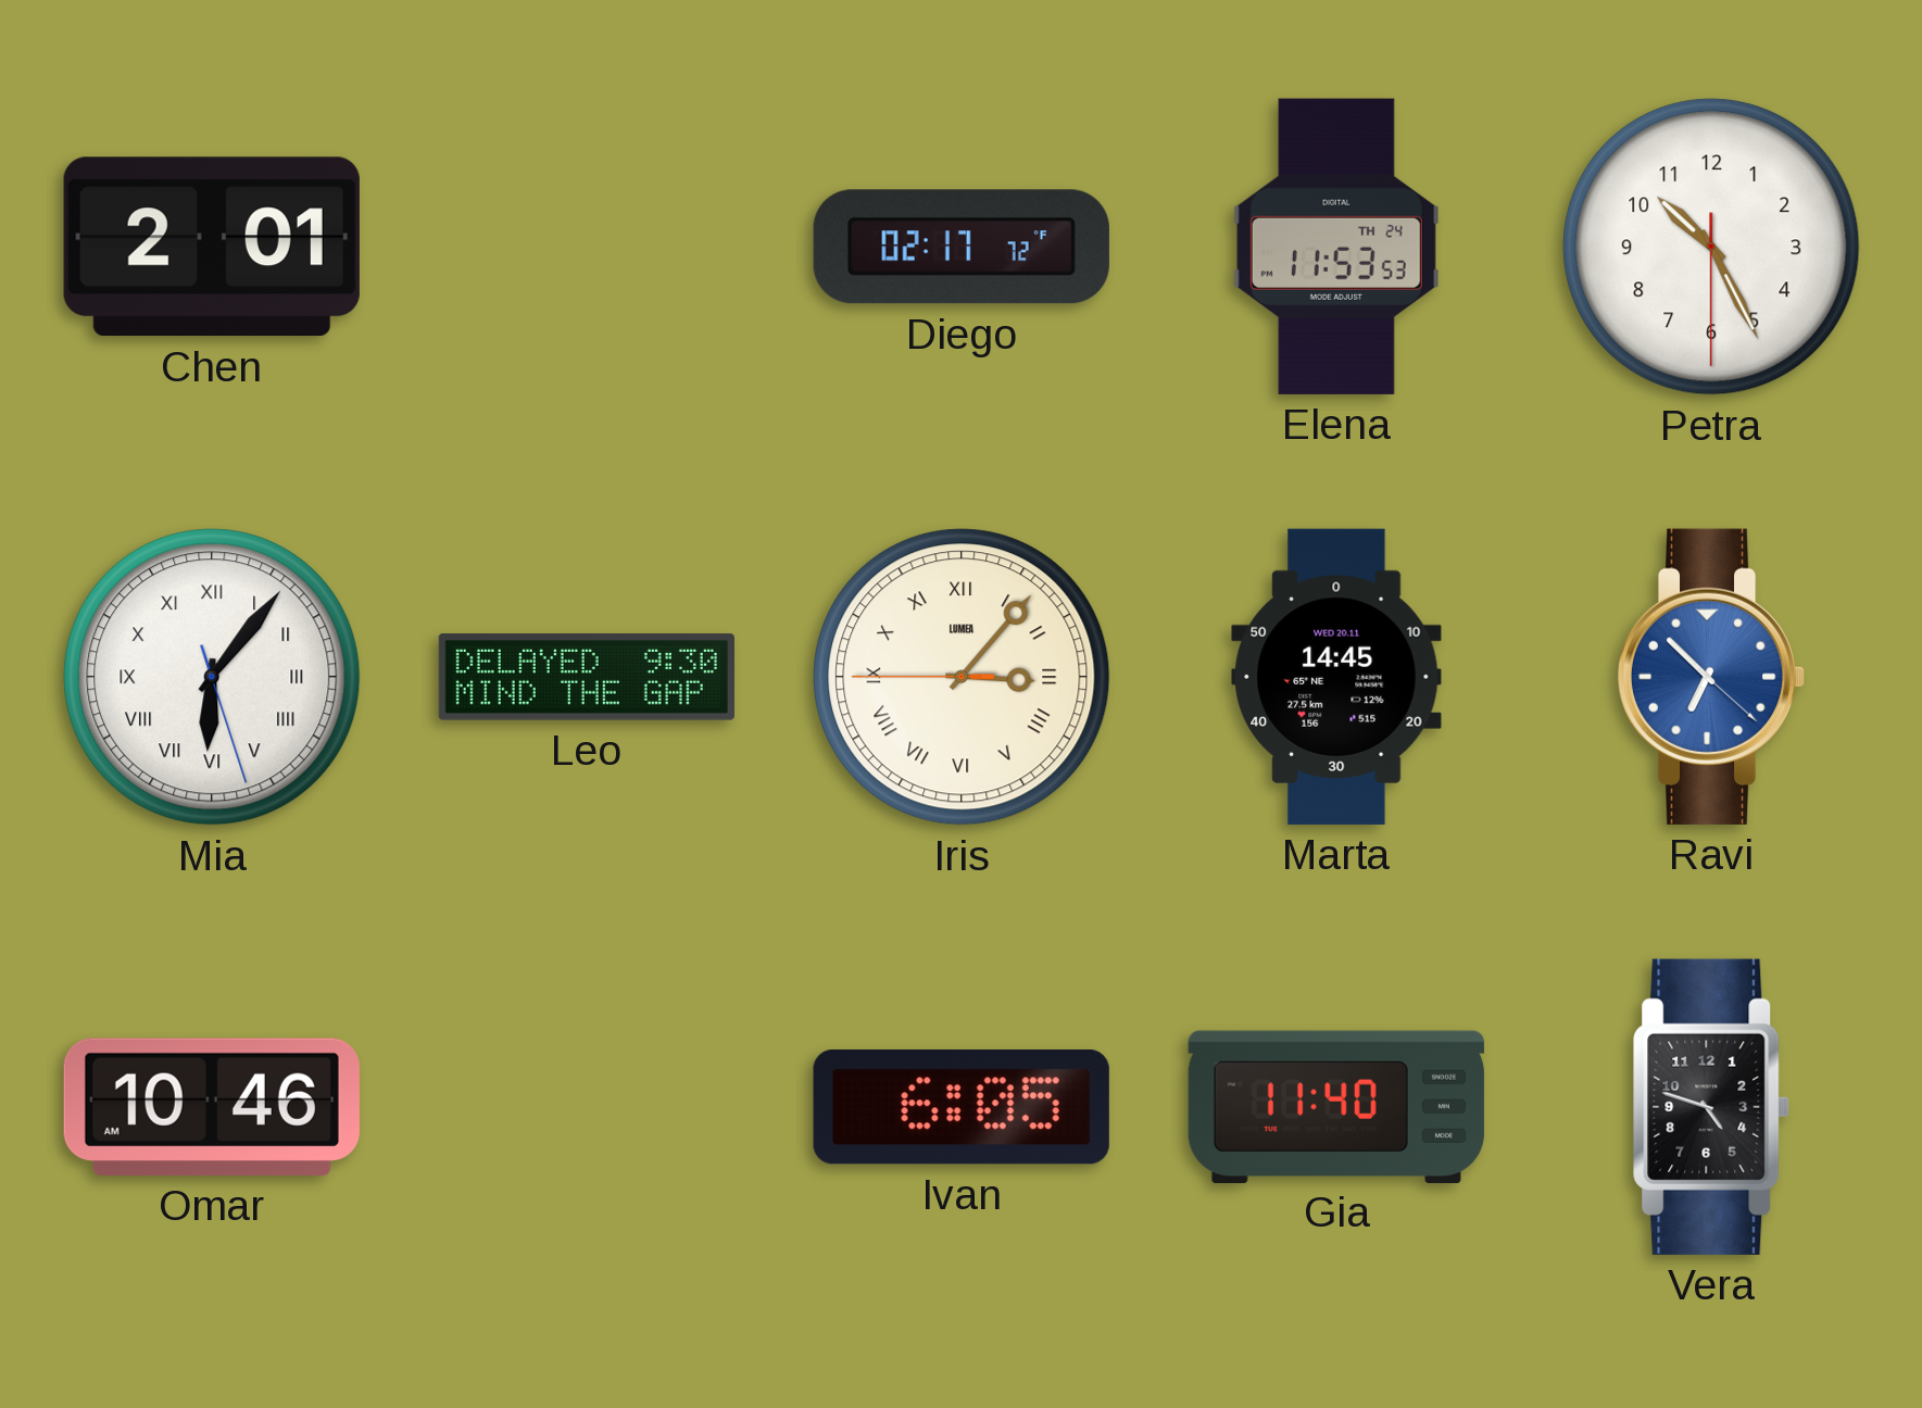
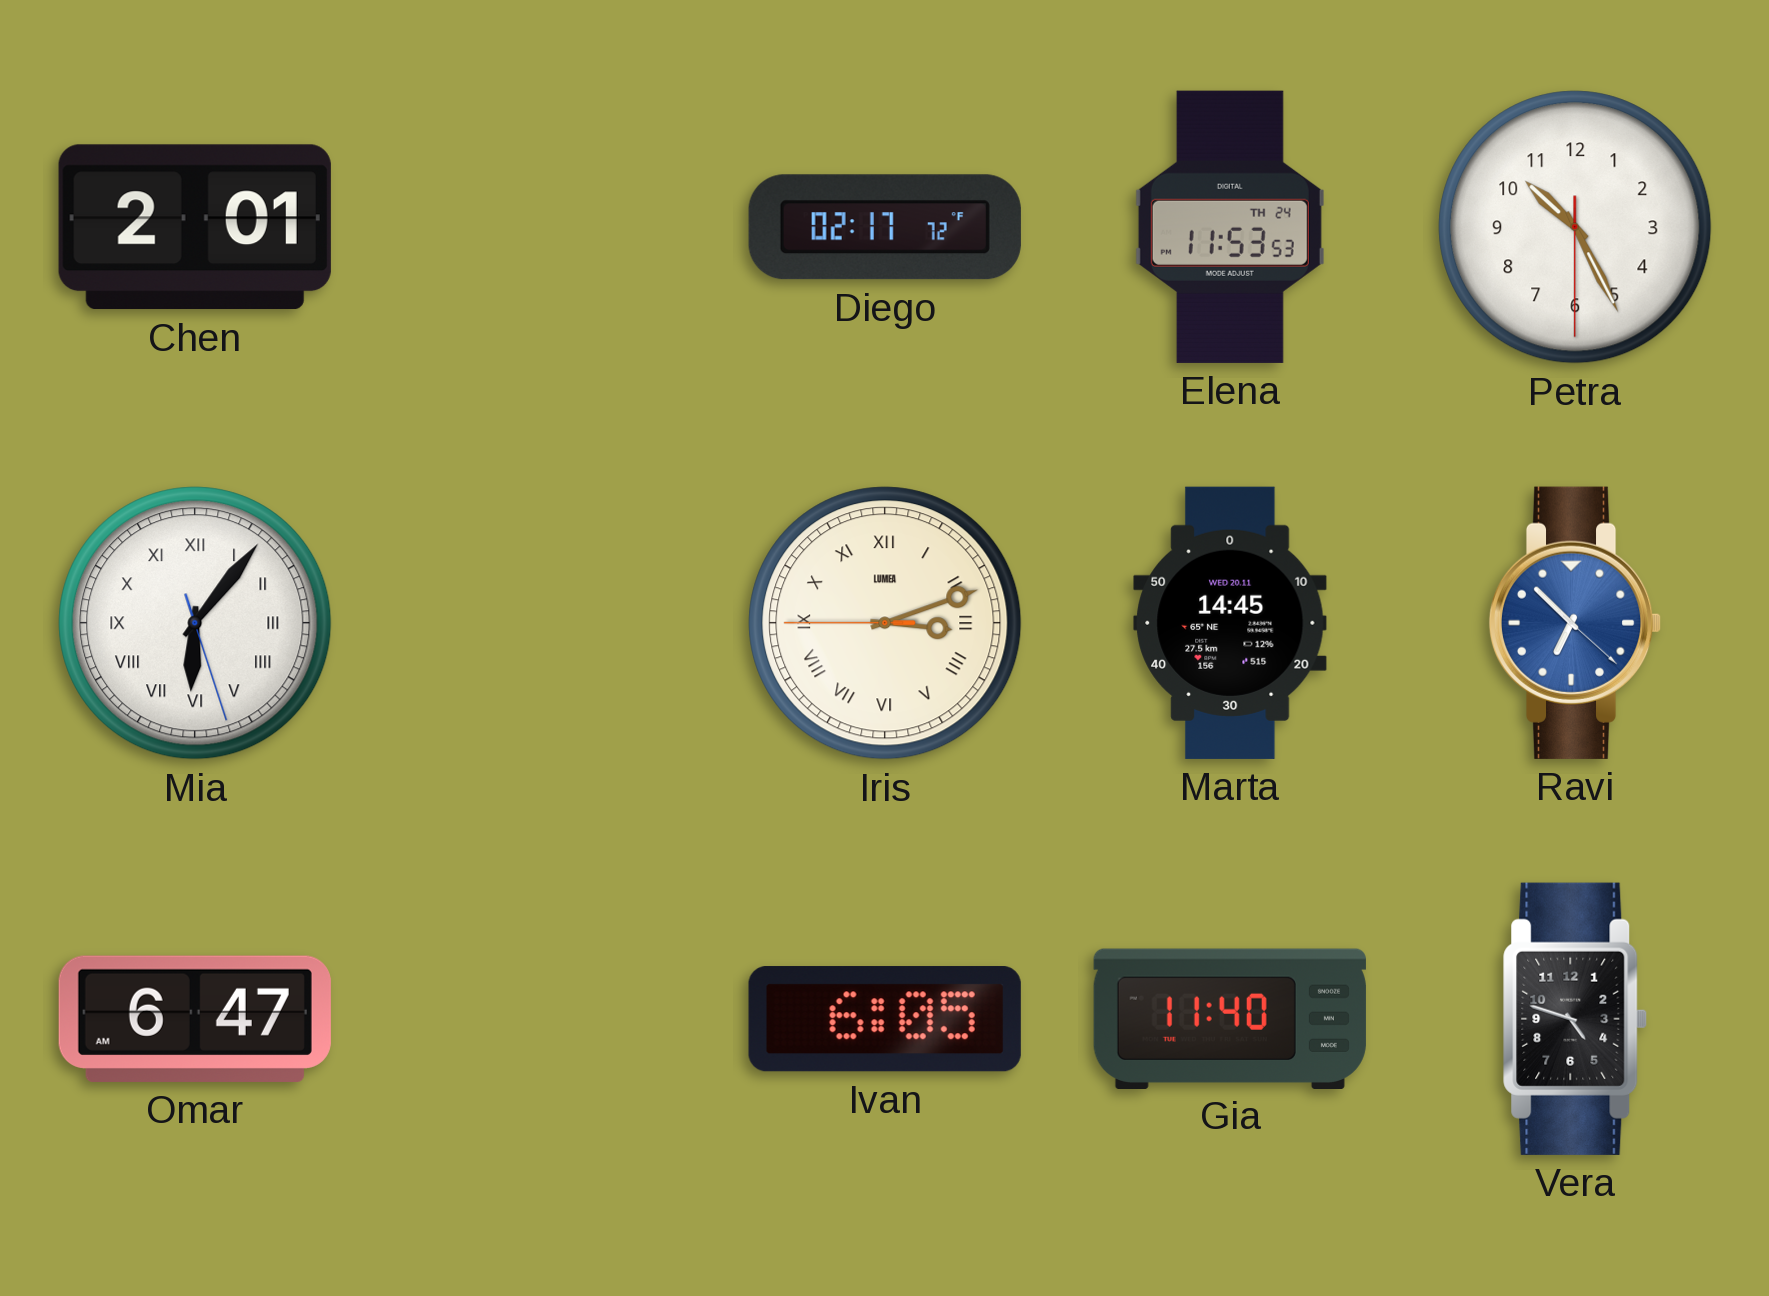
Leo: 9:30 -> none (587, 677)
Iris: 3:06 -> 3:11 (885, 623)
Omar: 10:46 -> 6:47 (195, 1019)
